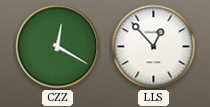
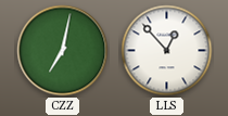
CZZ: 12:20 -> 7:02 (63, 51)
